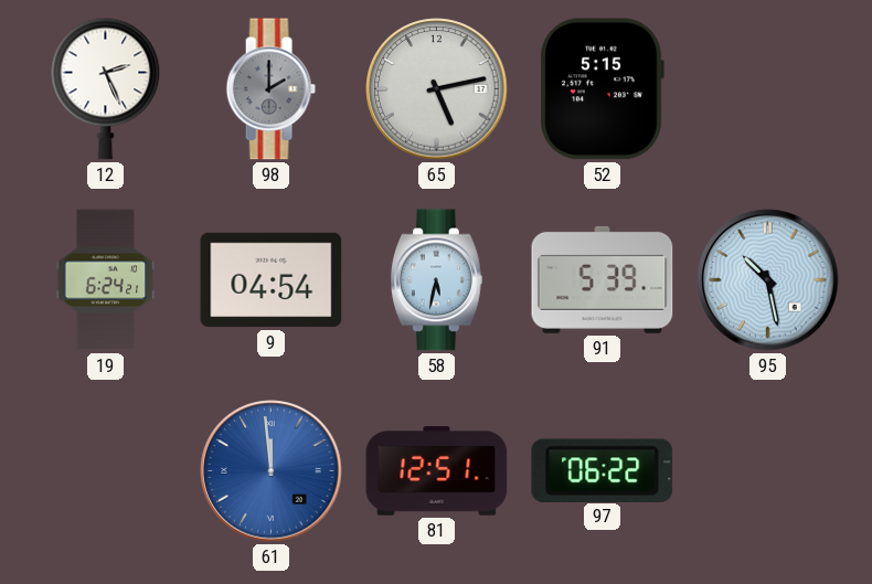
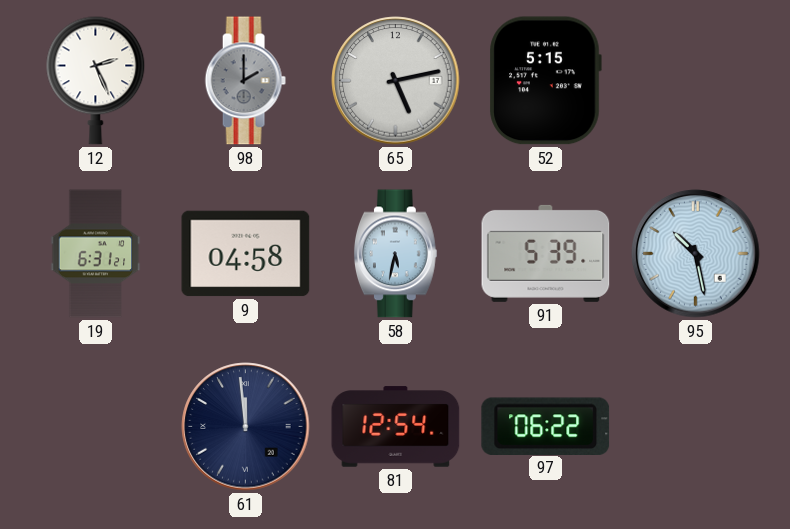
19: 6:24 -> 6:31 (96, 254)
9: 04:54 -> 04:58 (246, 254)
61 dial: blue -> navy (246, 427)
81: 12:51 -> 12:54 (396, 427)
